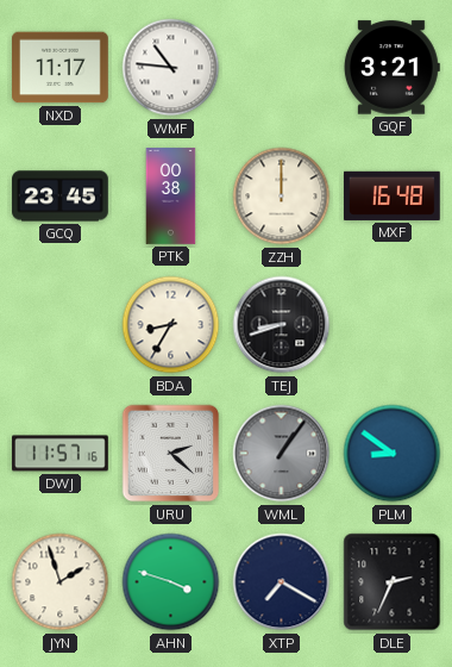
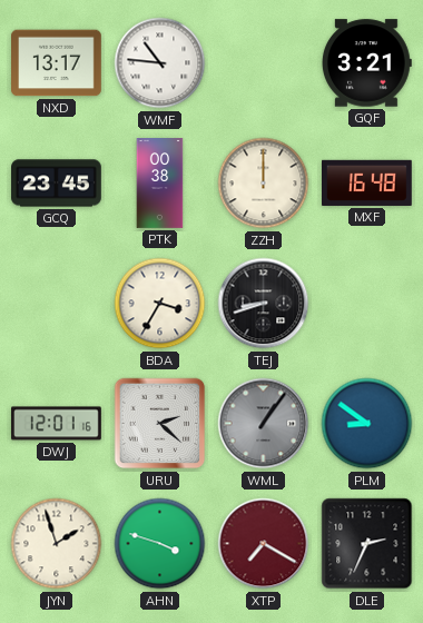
NXD: 11:17 -> 13:17 (57, 63)
BDA: 8:35 -> 3:35 (160, 304)
DWJ: 11:57 -> 12:01 (57, 424)
XTP dial: navy -> burgundy (264, 544)
